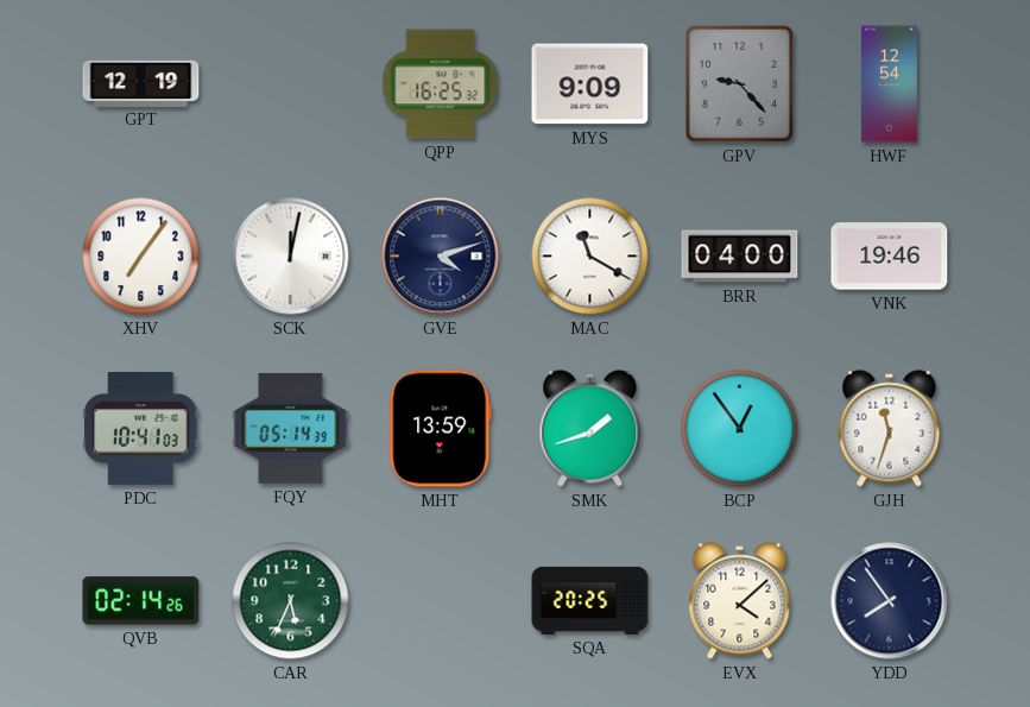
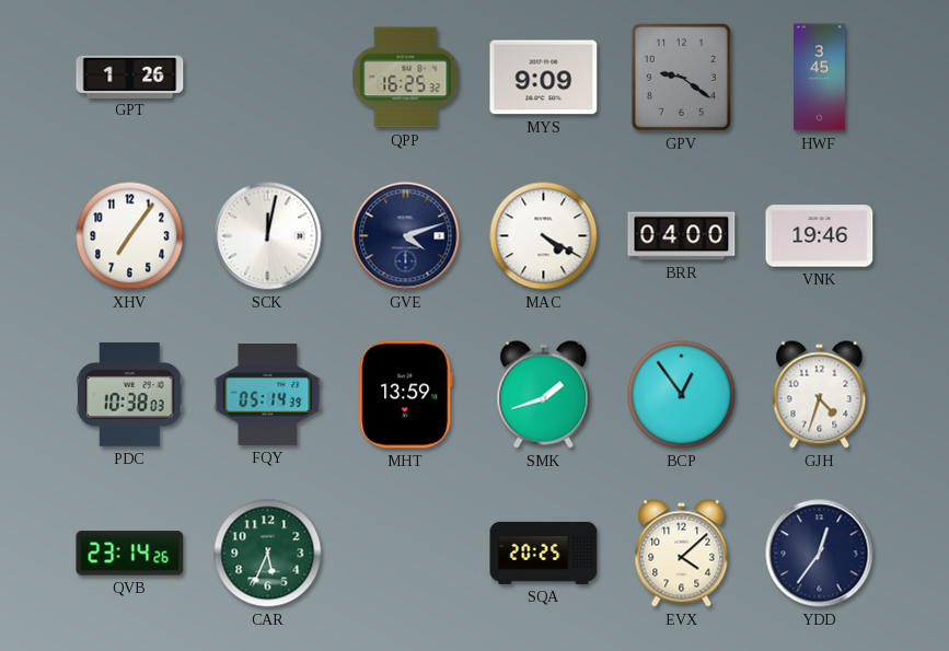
GPT: 12:19 -> 1:26 (130, 77)
GPV: 9:23 -> 9:21 (681, 77)
HWF: 12:54 -> 3:45 (820, 78)
MAC: 11:20 -> 4:20 (544, 236)
PDC: 10:41 -> 10:38 (130, 394)
GJH: 11:33 -> 4:33 (820, 395)
QVB: 02:14 -> 23:14 (130, 554)
YDD: 7:54 -> 12:36 (820, 554)
